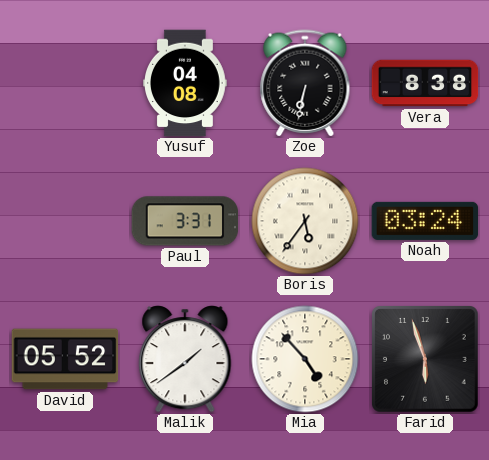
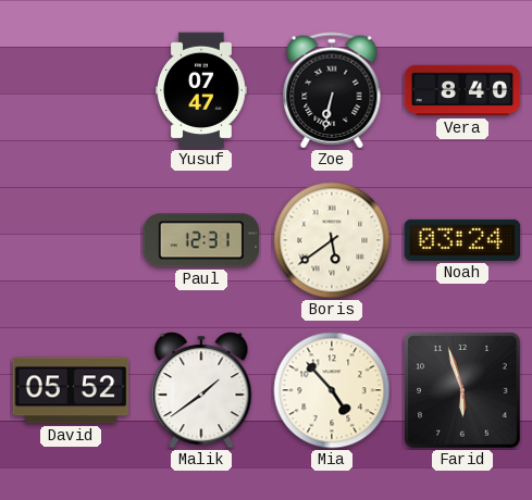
Yusuf: 04:08 -> 07:47 (202, 90)
Vera: 8:38 -> 8:40 (462, 90)
Paul: 3:31 -> 12:31 (201, 240)
Boris: 5:36 -> 5:39 (332, 240)
